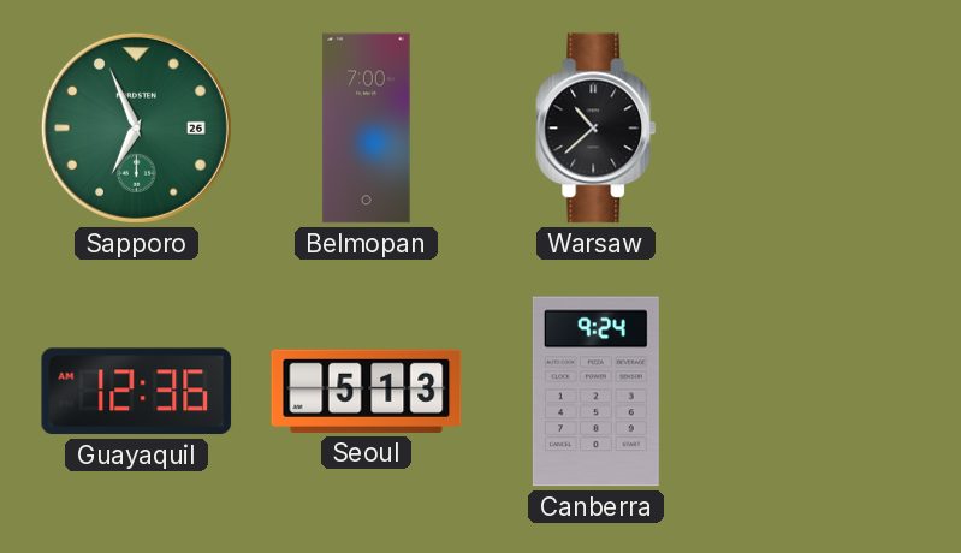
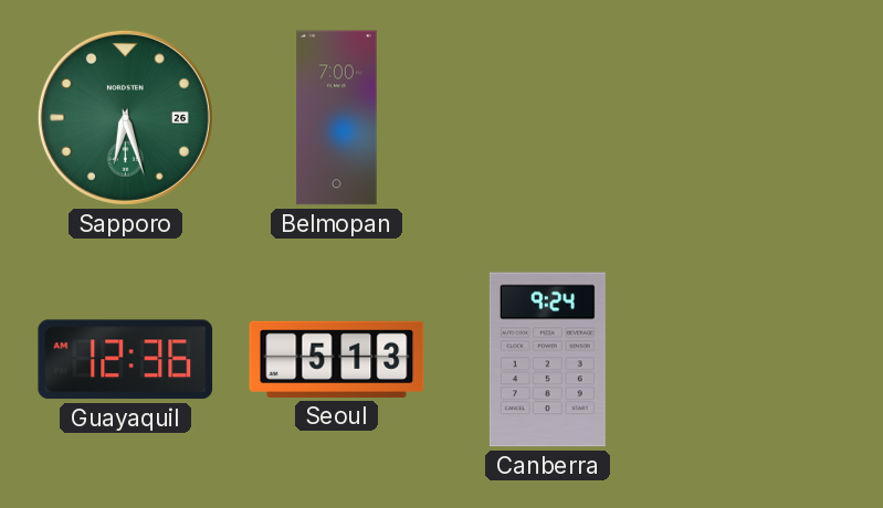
Sapporo: 6:56 -> 6:27 (125, 117)
Warsaw: 10:38 -> none (597, 129)
